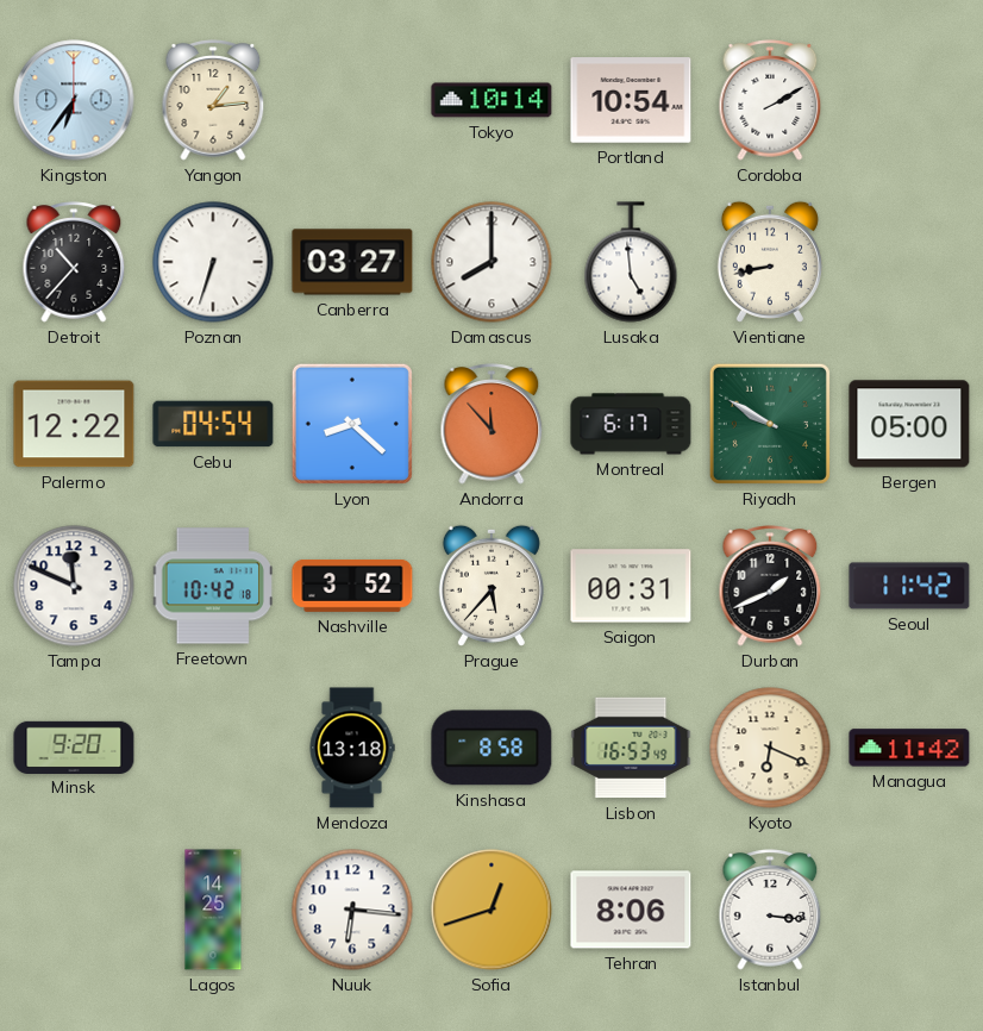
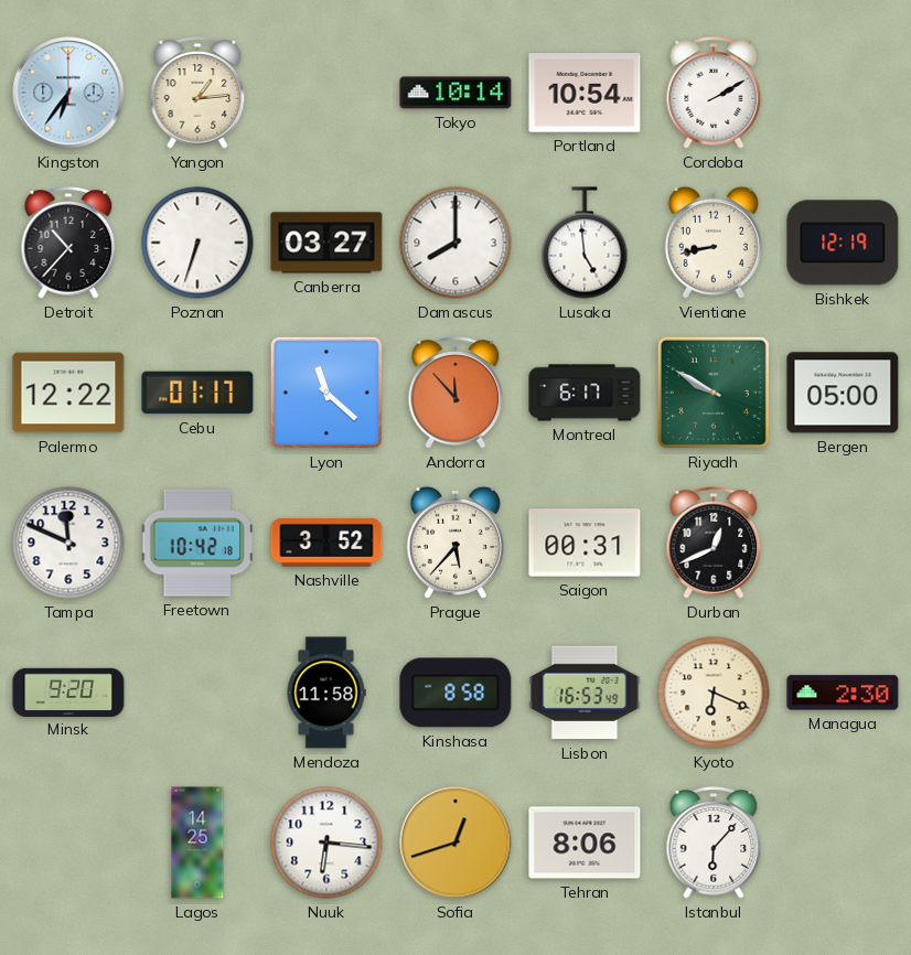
Bishkek: none -> 12:19 (843, 243)
Cebu: 04:54 -> 01:17 (197, 393)
Lyon: 8:22 -> 11:22 (326, 393)
Durban: 1:41 -> 12:41 (714, 543)
Seoul: 11:42 -> none (909, 586)
Mendoza: 13:18 -> 11:58 (326, 693)
Managua: 11:42 -> 2:30 (843, 693)
Istanbul: 3:16 -> 6:07 (714, 843)
